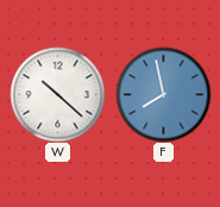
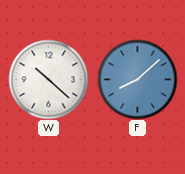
F: 7:58 -> 8:08 (137, 79)
